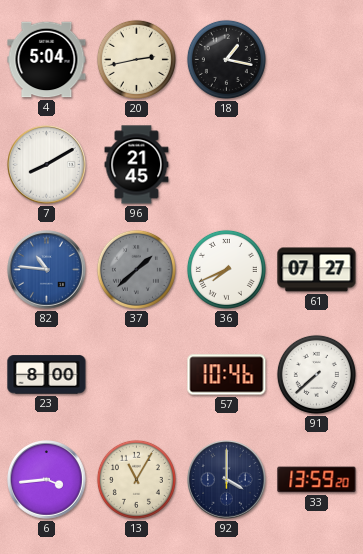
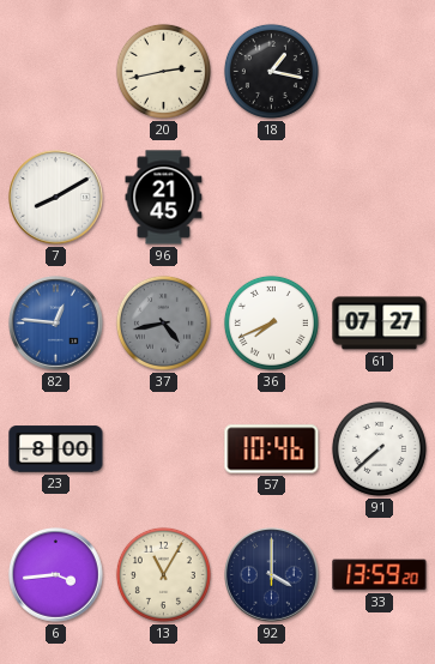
4: 5:04 -> none (47, 60)
82: 10:46 -> 12:46 (56, 324)
37: 1:38 -> 4:43 (163, 322)
